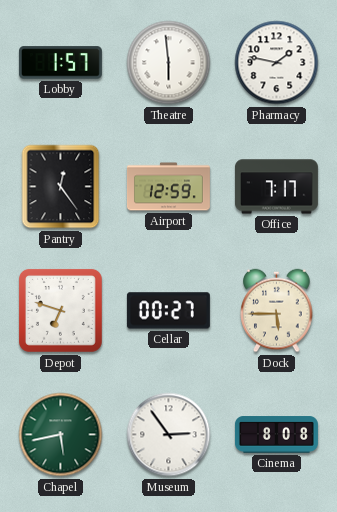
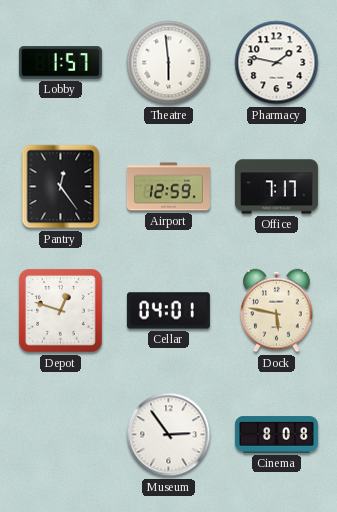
Depot: 6:48 -> 12:48 (60, 310)
Cellar: 00:27 -> 04:01 (168, 311)
Dock: 5:45 -> 5:47 (277, 311)
Chapel: 5:43 -> none (61, 435)
